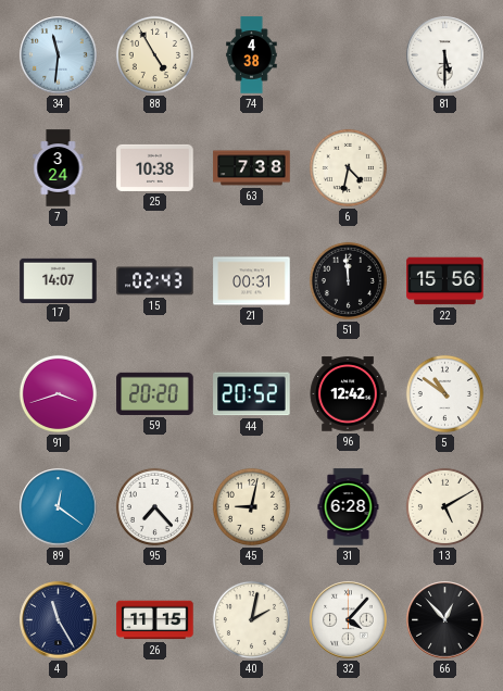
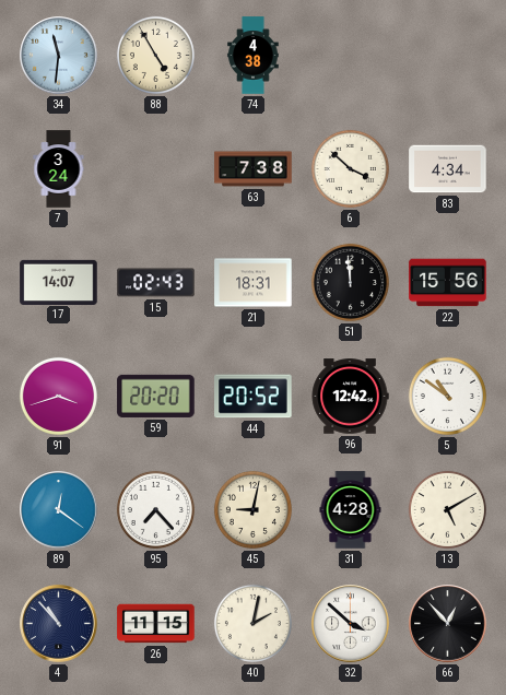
81: 5:30 -> none (445, 55)
25: 10:38 -> none (155, 167)
6: 4:32 -> 3:52 (350, 168)
83: none -> 4:34 (448, 169)
21: 00:31 -> 18:31 (254, 283)
31: 6:28 -> 4:28 (351, 510)
4: 11:25 -> 10:53 (59, 624)
32: 4:07 -> 3:52 (351, 624)
